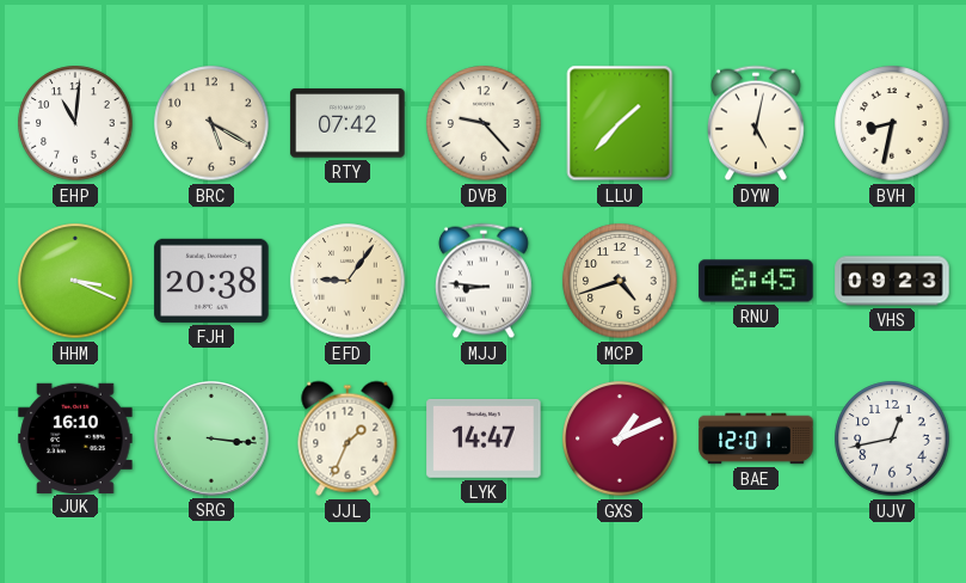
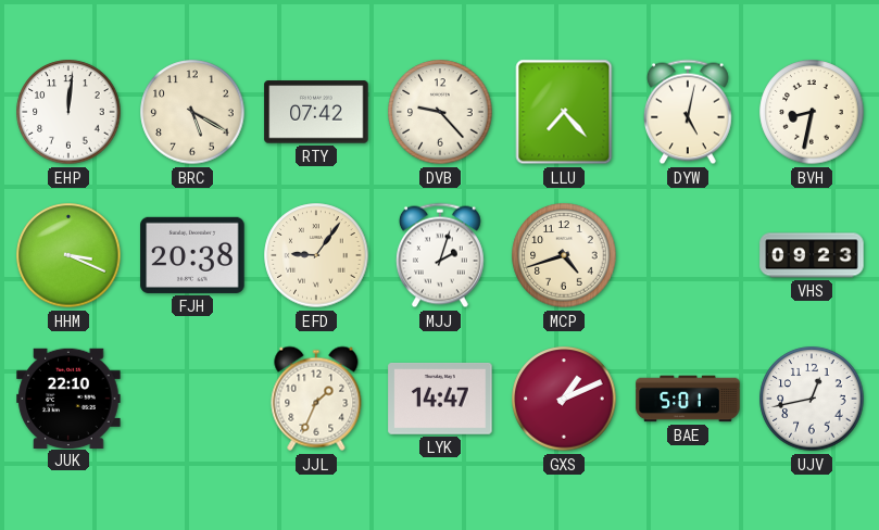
EHP: 11:01 -> 12:01 (68, 112)
LLU: 1:37 -> 7:23 (564, 112)
MJJ: 8:46 -> 2:03 (440, 255)
RNU: 6:45 -> none (756, 281)
JUK: 16:10 -> 22:10 (68, 397)
SRG: 3:16 -> none (211, 438)
BAE: 12:01 -> 5:01 (688, 399)
